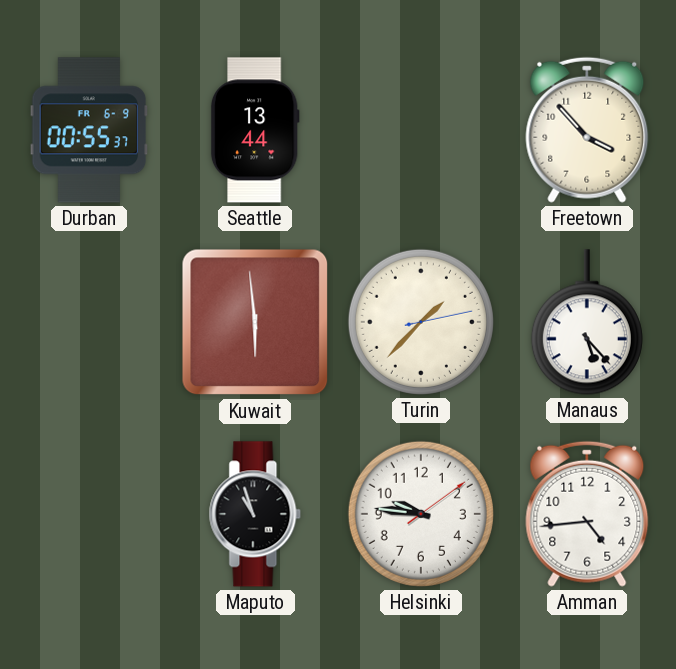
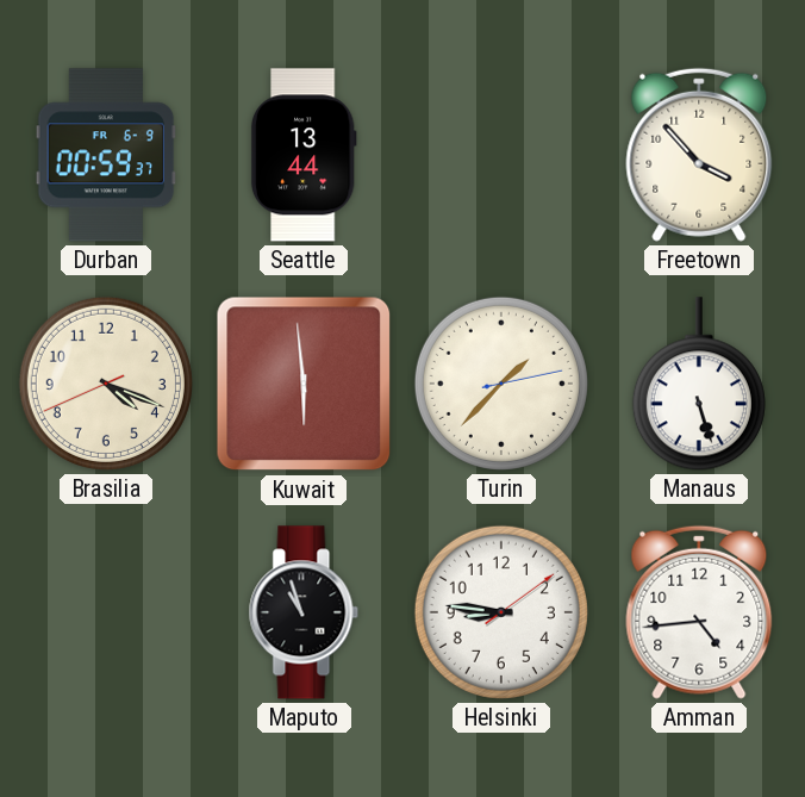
Durban: 00:55 -> 00:59 (106, 155)
Brasilia: none -> 4:18 (106, 384)
Manaus: 5:23 -> 5:27 (699, 384)
Helsinki: 9:46 -> 8:46 (501, 612)
